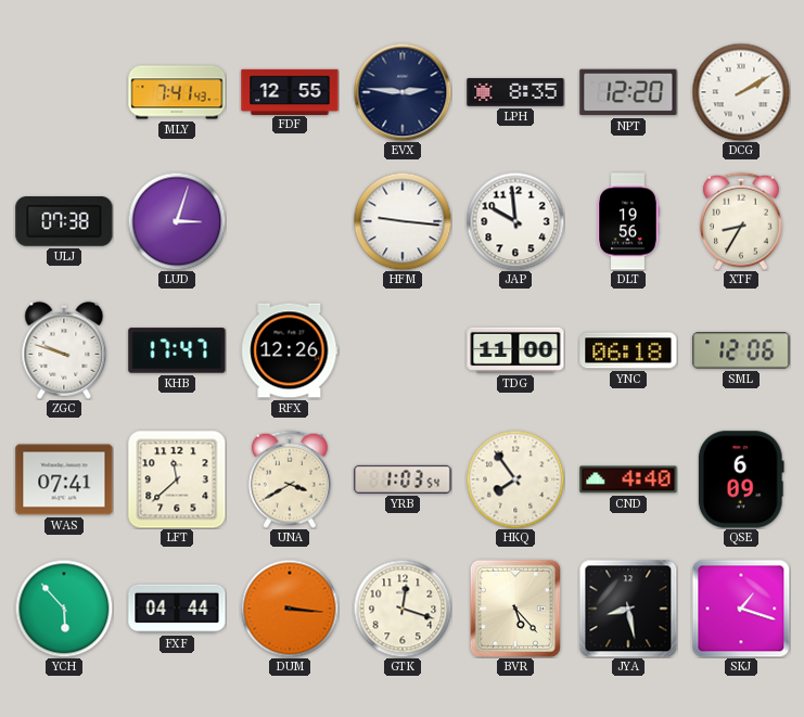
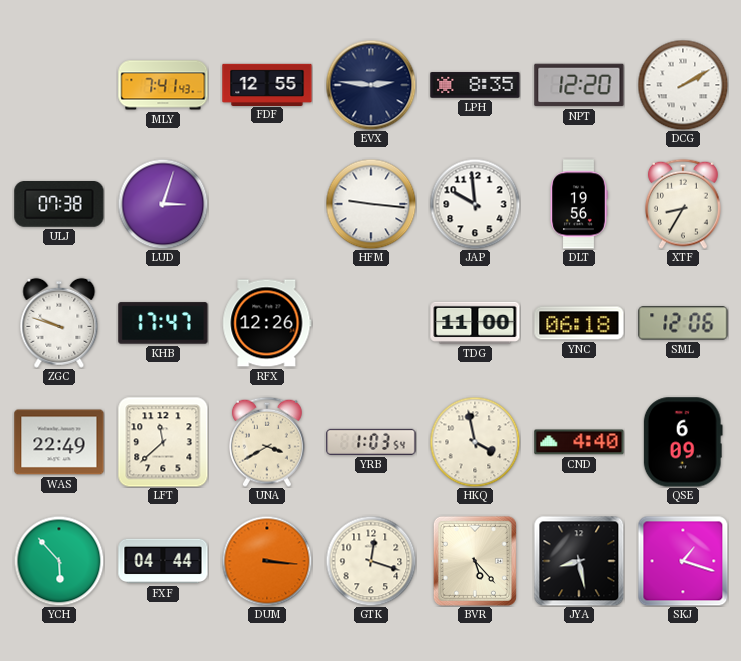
WAS: 07:41 -> 22:49 (59, 442)
HKQ: 7:54 -> 3:58 (475, 442)
